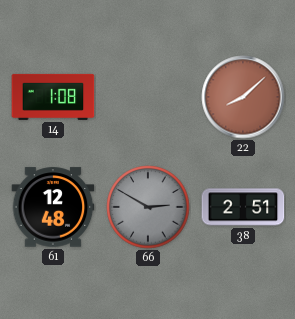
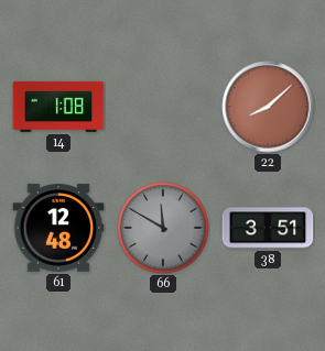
66: 2:50 -> 11:50 (163, 228)
38: 2:51 -> 3:51 (268, 228)
